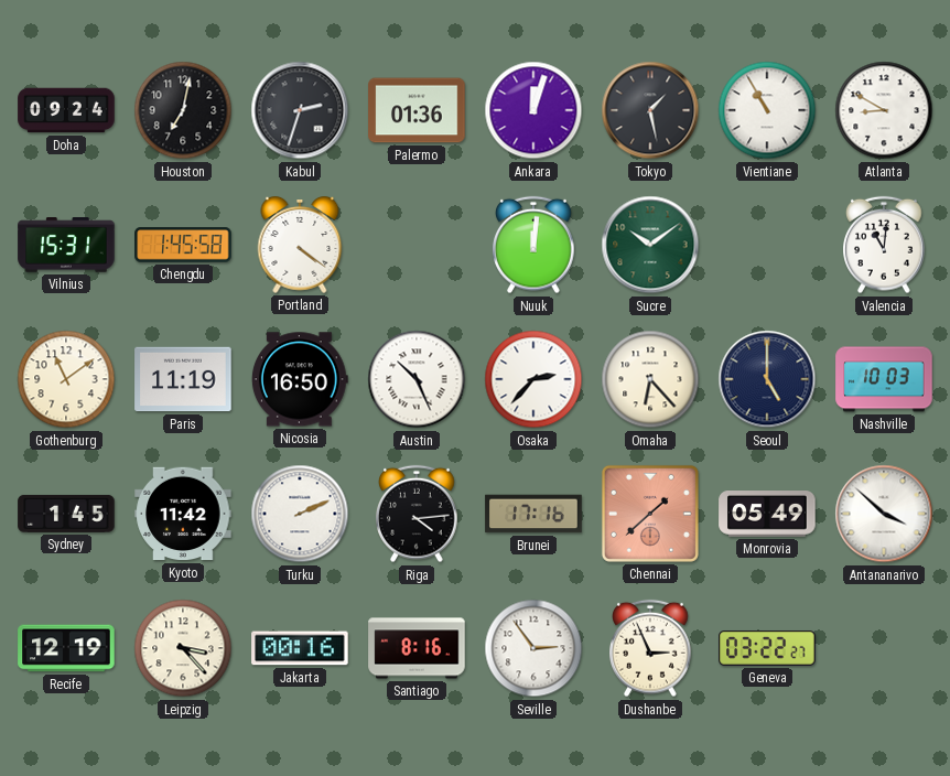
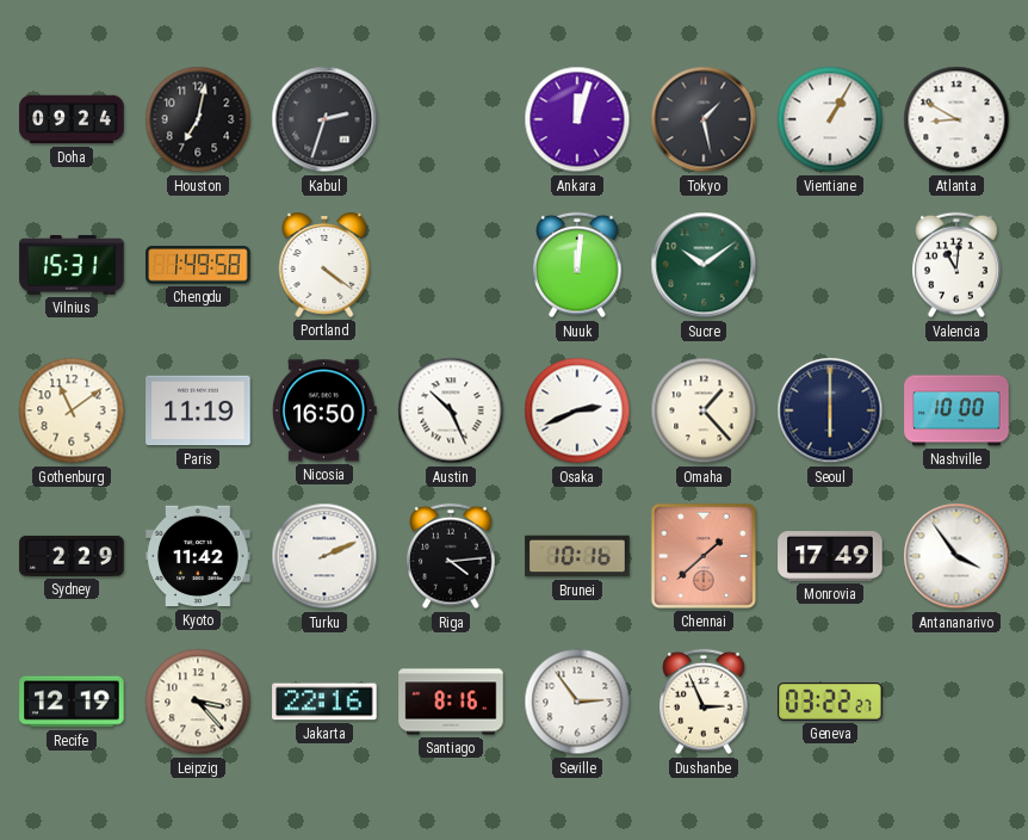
Palermo: 01:36 -> none (417, 110)
Vientiane: 10:55 -> 1:05 (830, 119)
Chengdu: 1:45 -> 1:49 (198, 265)
Osaka: 2:37 -> 2:41 (577, 410)
Omaha: 6:23 -> 1:23 (704, 410)
Seoul: 5:00 -> 6:00 (830, 410)
Nashville: 10:03 -> 10:00 (956, 410)
Sydney: 1:45 -> 2:29 (72, 556)
Brunei: 17:16 -> 10:16 (577, 556)
Monrovia: 05:49 -> 17:49 (830, 557)
Antananarivo: 3:52 -> 3:54 (956, 556)
Jakarta: 00:16 -> 22:16 (324, 702)
